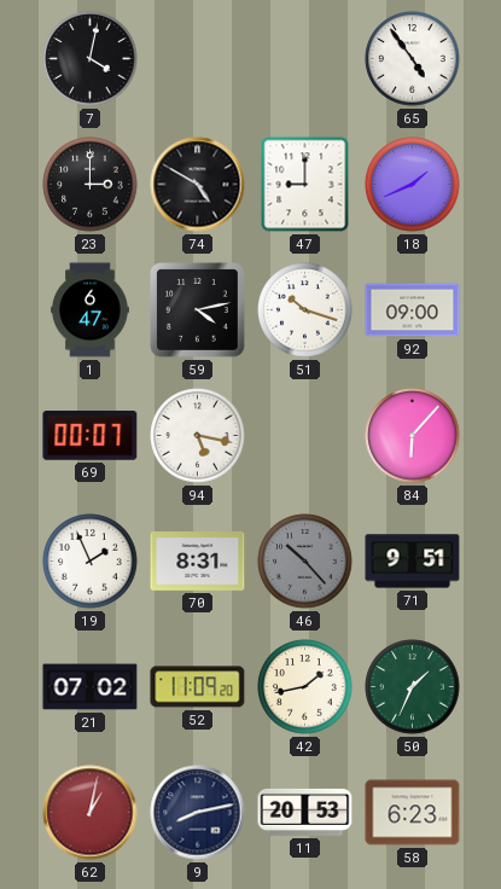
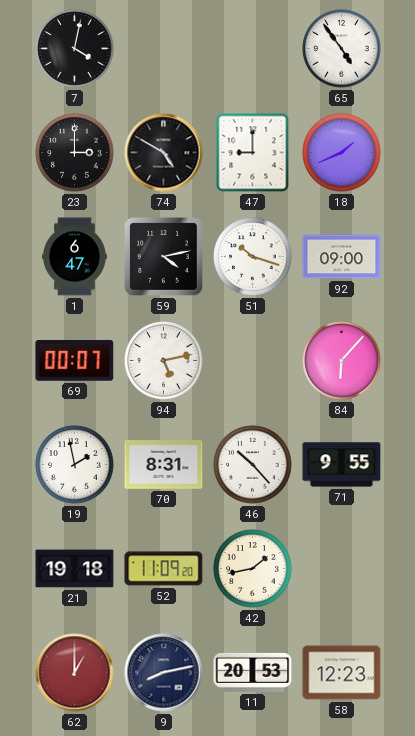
94: 5:17 -> 5:13 (164, 361)
19: 1:56 -> 1:58 (75, 465)
46 dial: grey -> white (253, 465)
71: 9:51 -> 9:55 (342, 465)
21: 07:02 -> 19:18 (75, 569)
50: 1:34 -> none (413, 687)
62: 1:02 -> 1:00 (75, 673)
58: 6:23 -> 12:23 (342, 673)
